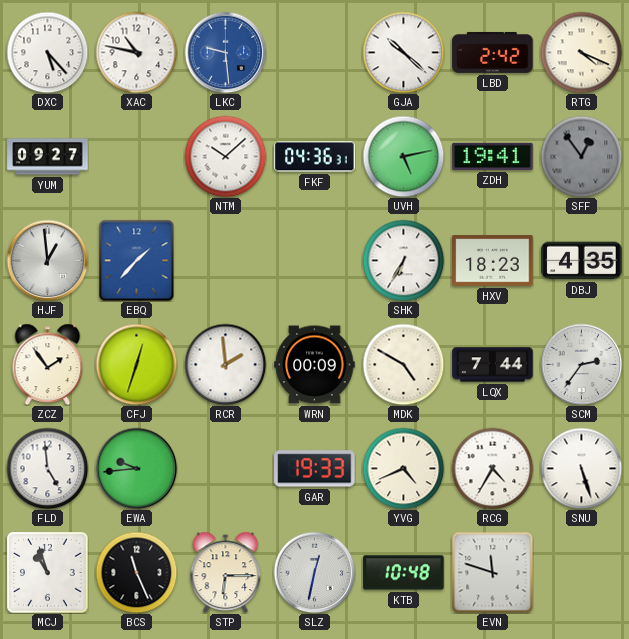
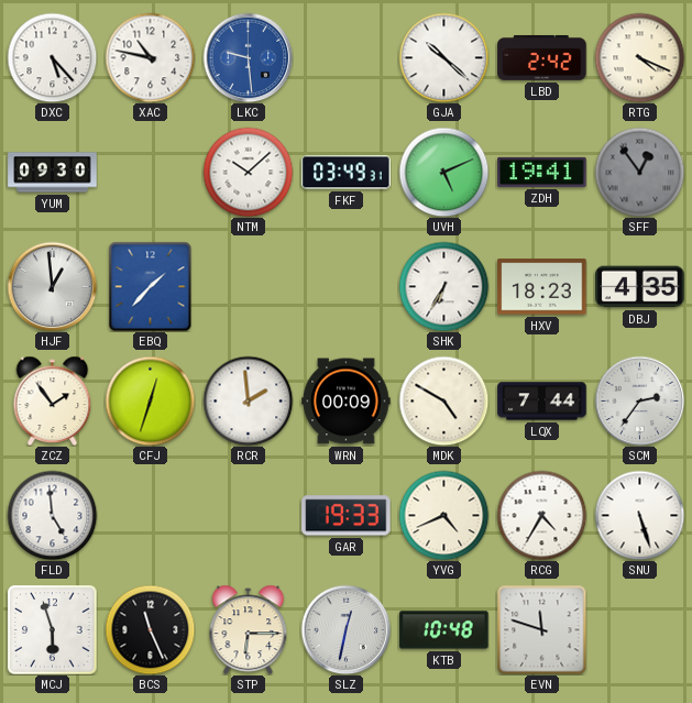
YUM: 09:27 -> 09:30 (53, 173)
FKF: 04:36 -> 03:49 (347, 173)
UVH: 5:13 -> 5:11 (443, 172)
EWA: 9:44 -> none (136, 468)
MCJ: 10:57 -> 5:57 (53, 630)
